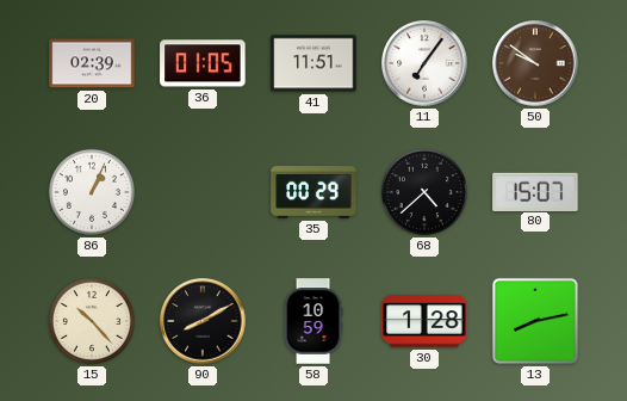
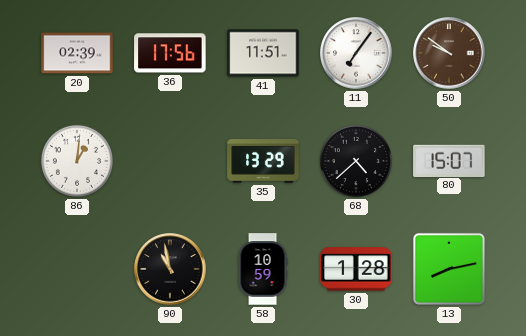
36: 01:05 -> 17:56 (170, 53)
86: 1:04 -> 1:01 (77, 161)
35: 00:29 -> 13:29 (263, 161)
15: 10:23 -> none (92, 321)
90: 8:10 -> 10:58 (170, 269)
